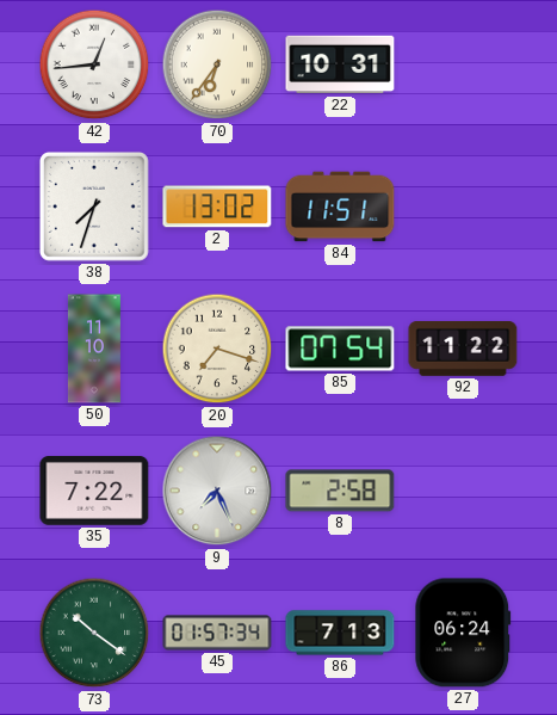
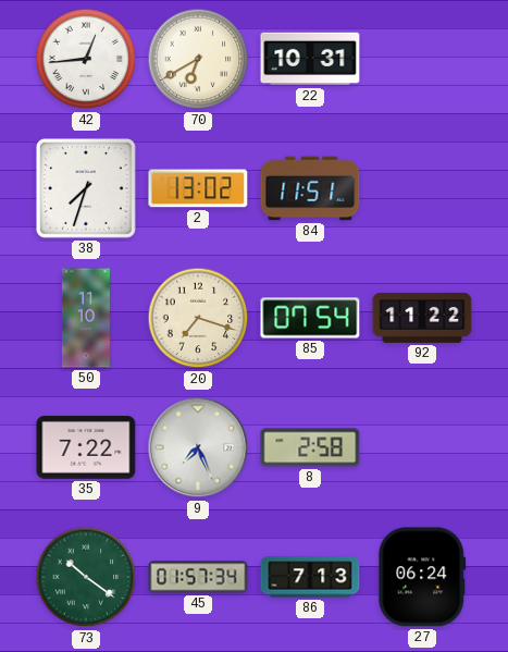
70: 6:36 -> 6:40 (198, 59)
